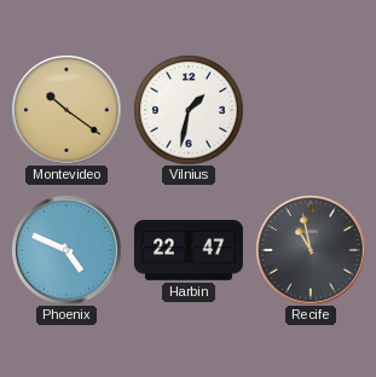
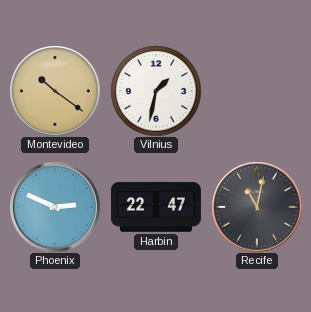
Phoenix: 4:49 -> 2:49 (55, 207)
Recife: 10:58 -> 11:02 (257, 207)
